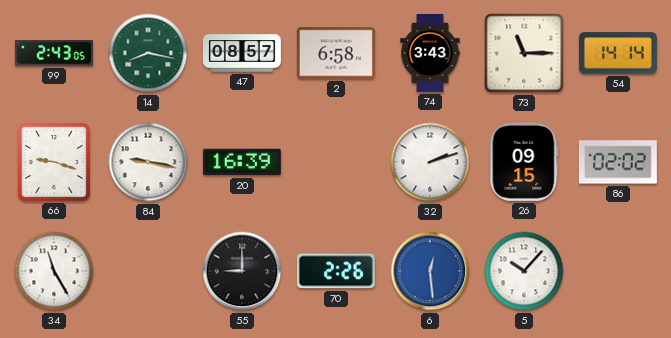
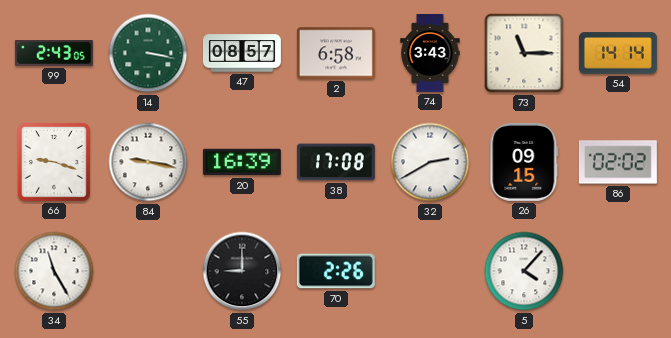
14: 8:17 -> 3:17 (148, 53)
38: none -> 17:08 (336, 162)
32: 2:12 -> 2:40 (430, 162)
6: 12:29 -> none (430, 271)
5: 10:07 -> 4:07 (524, 271)
